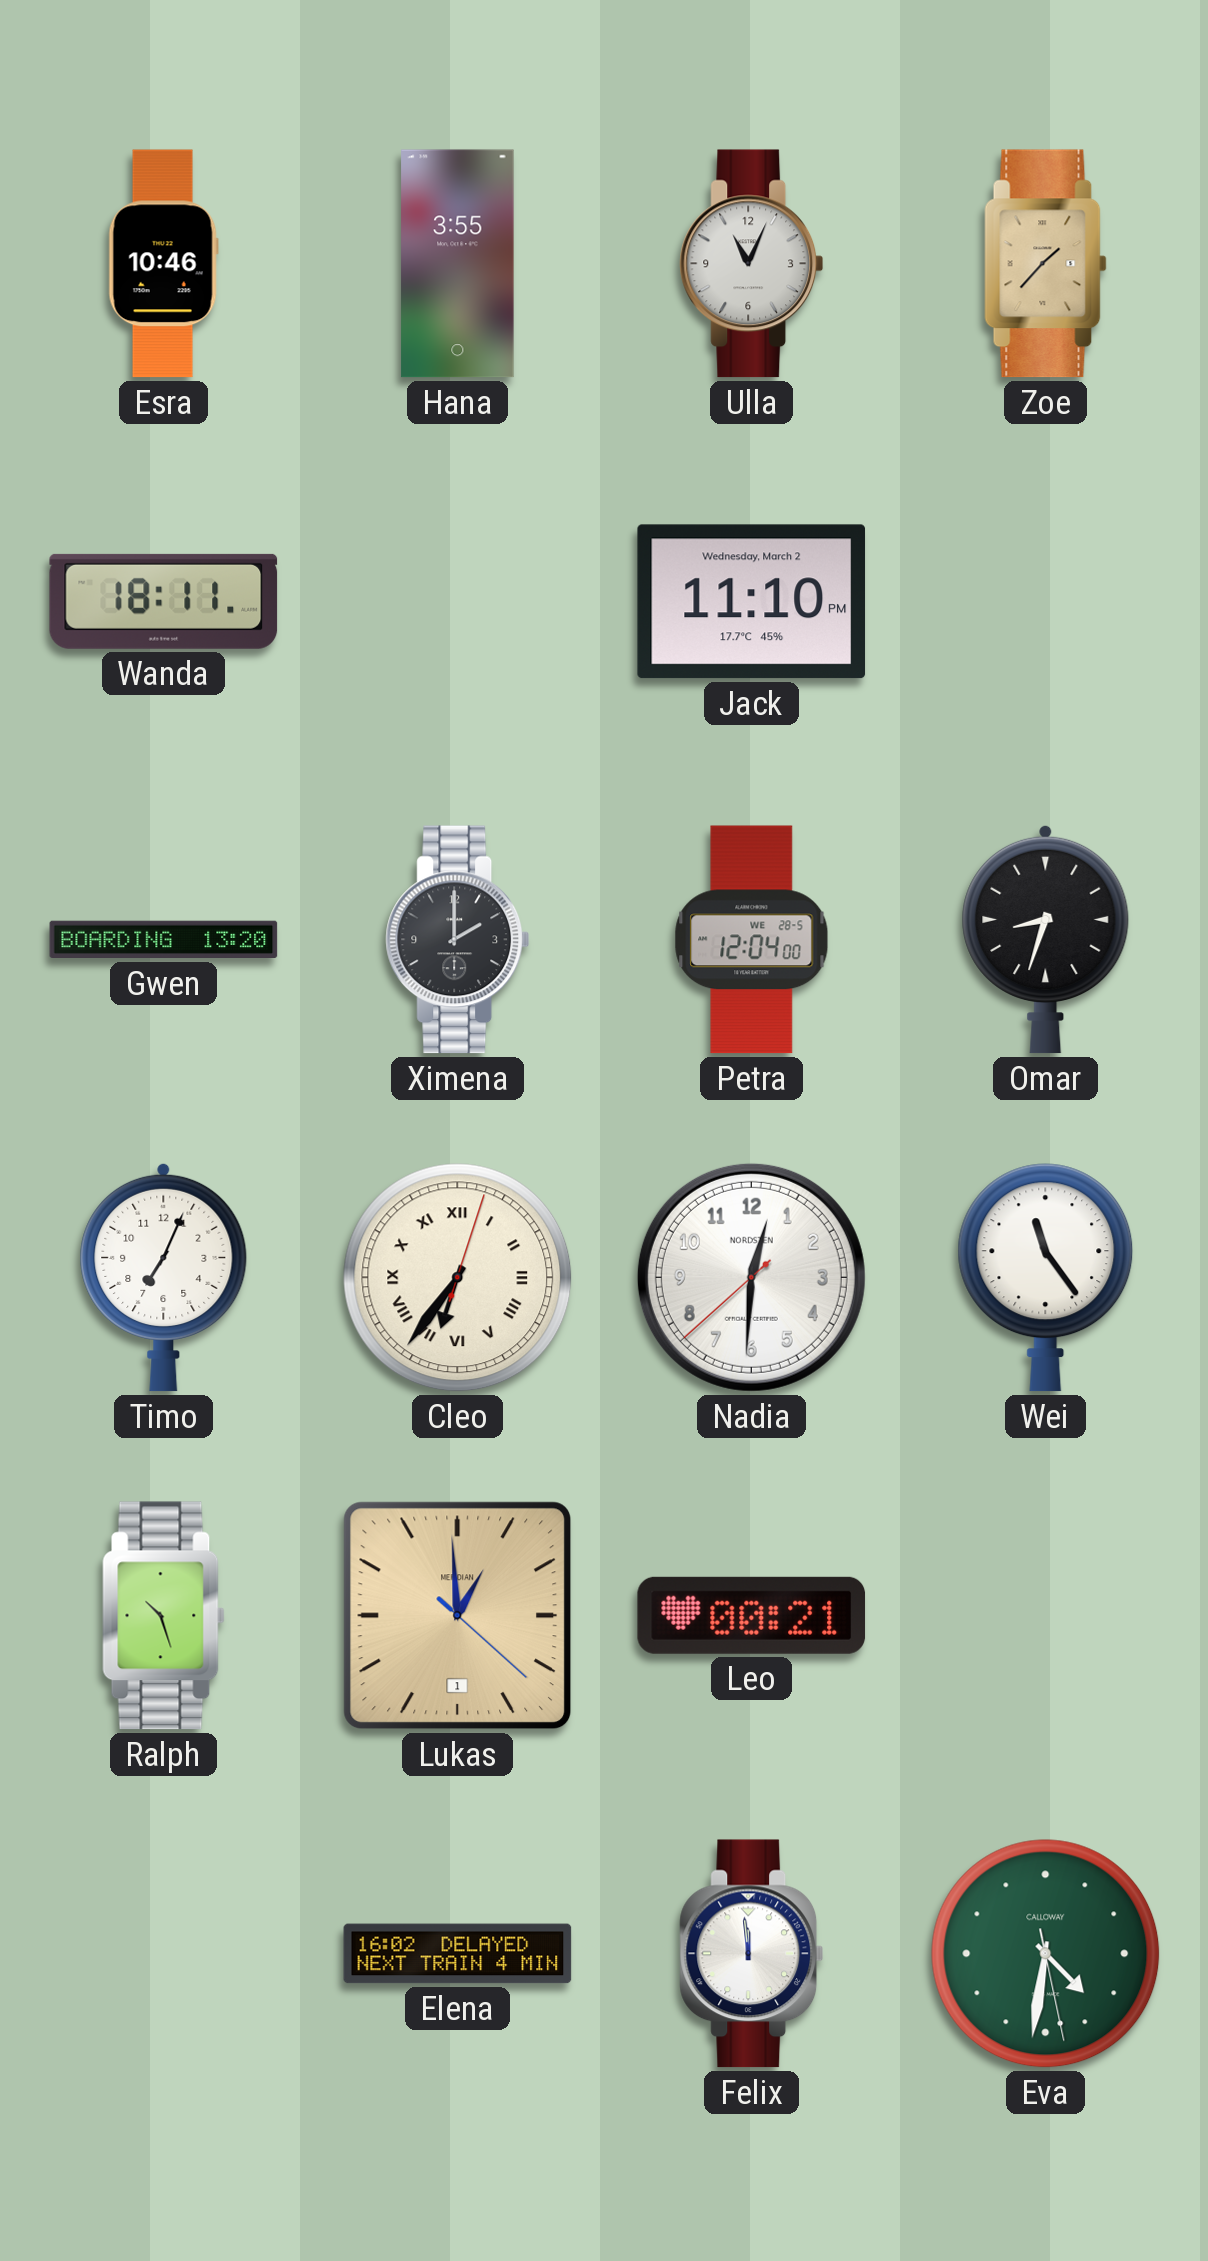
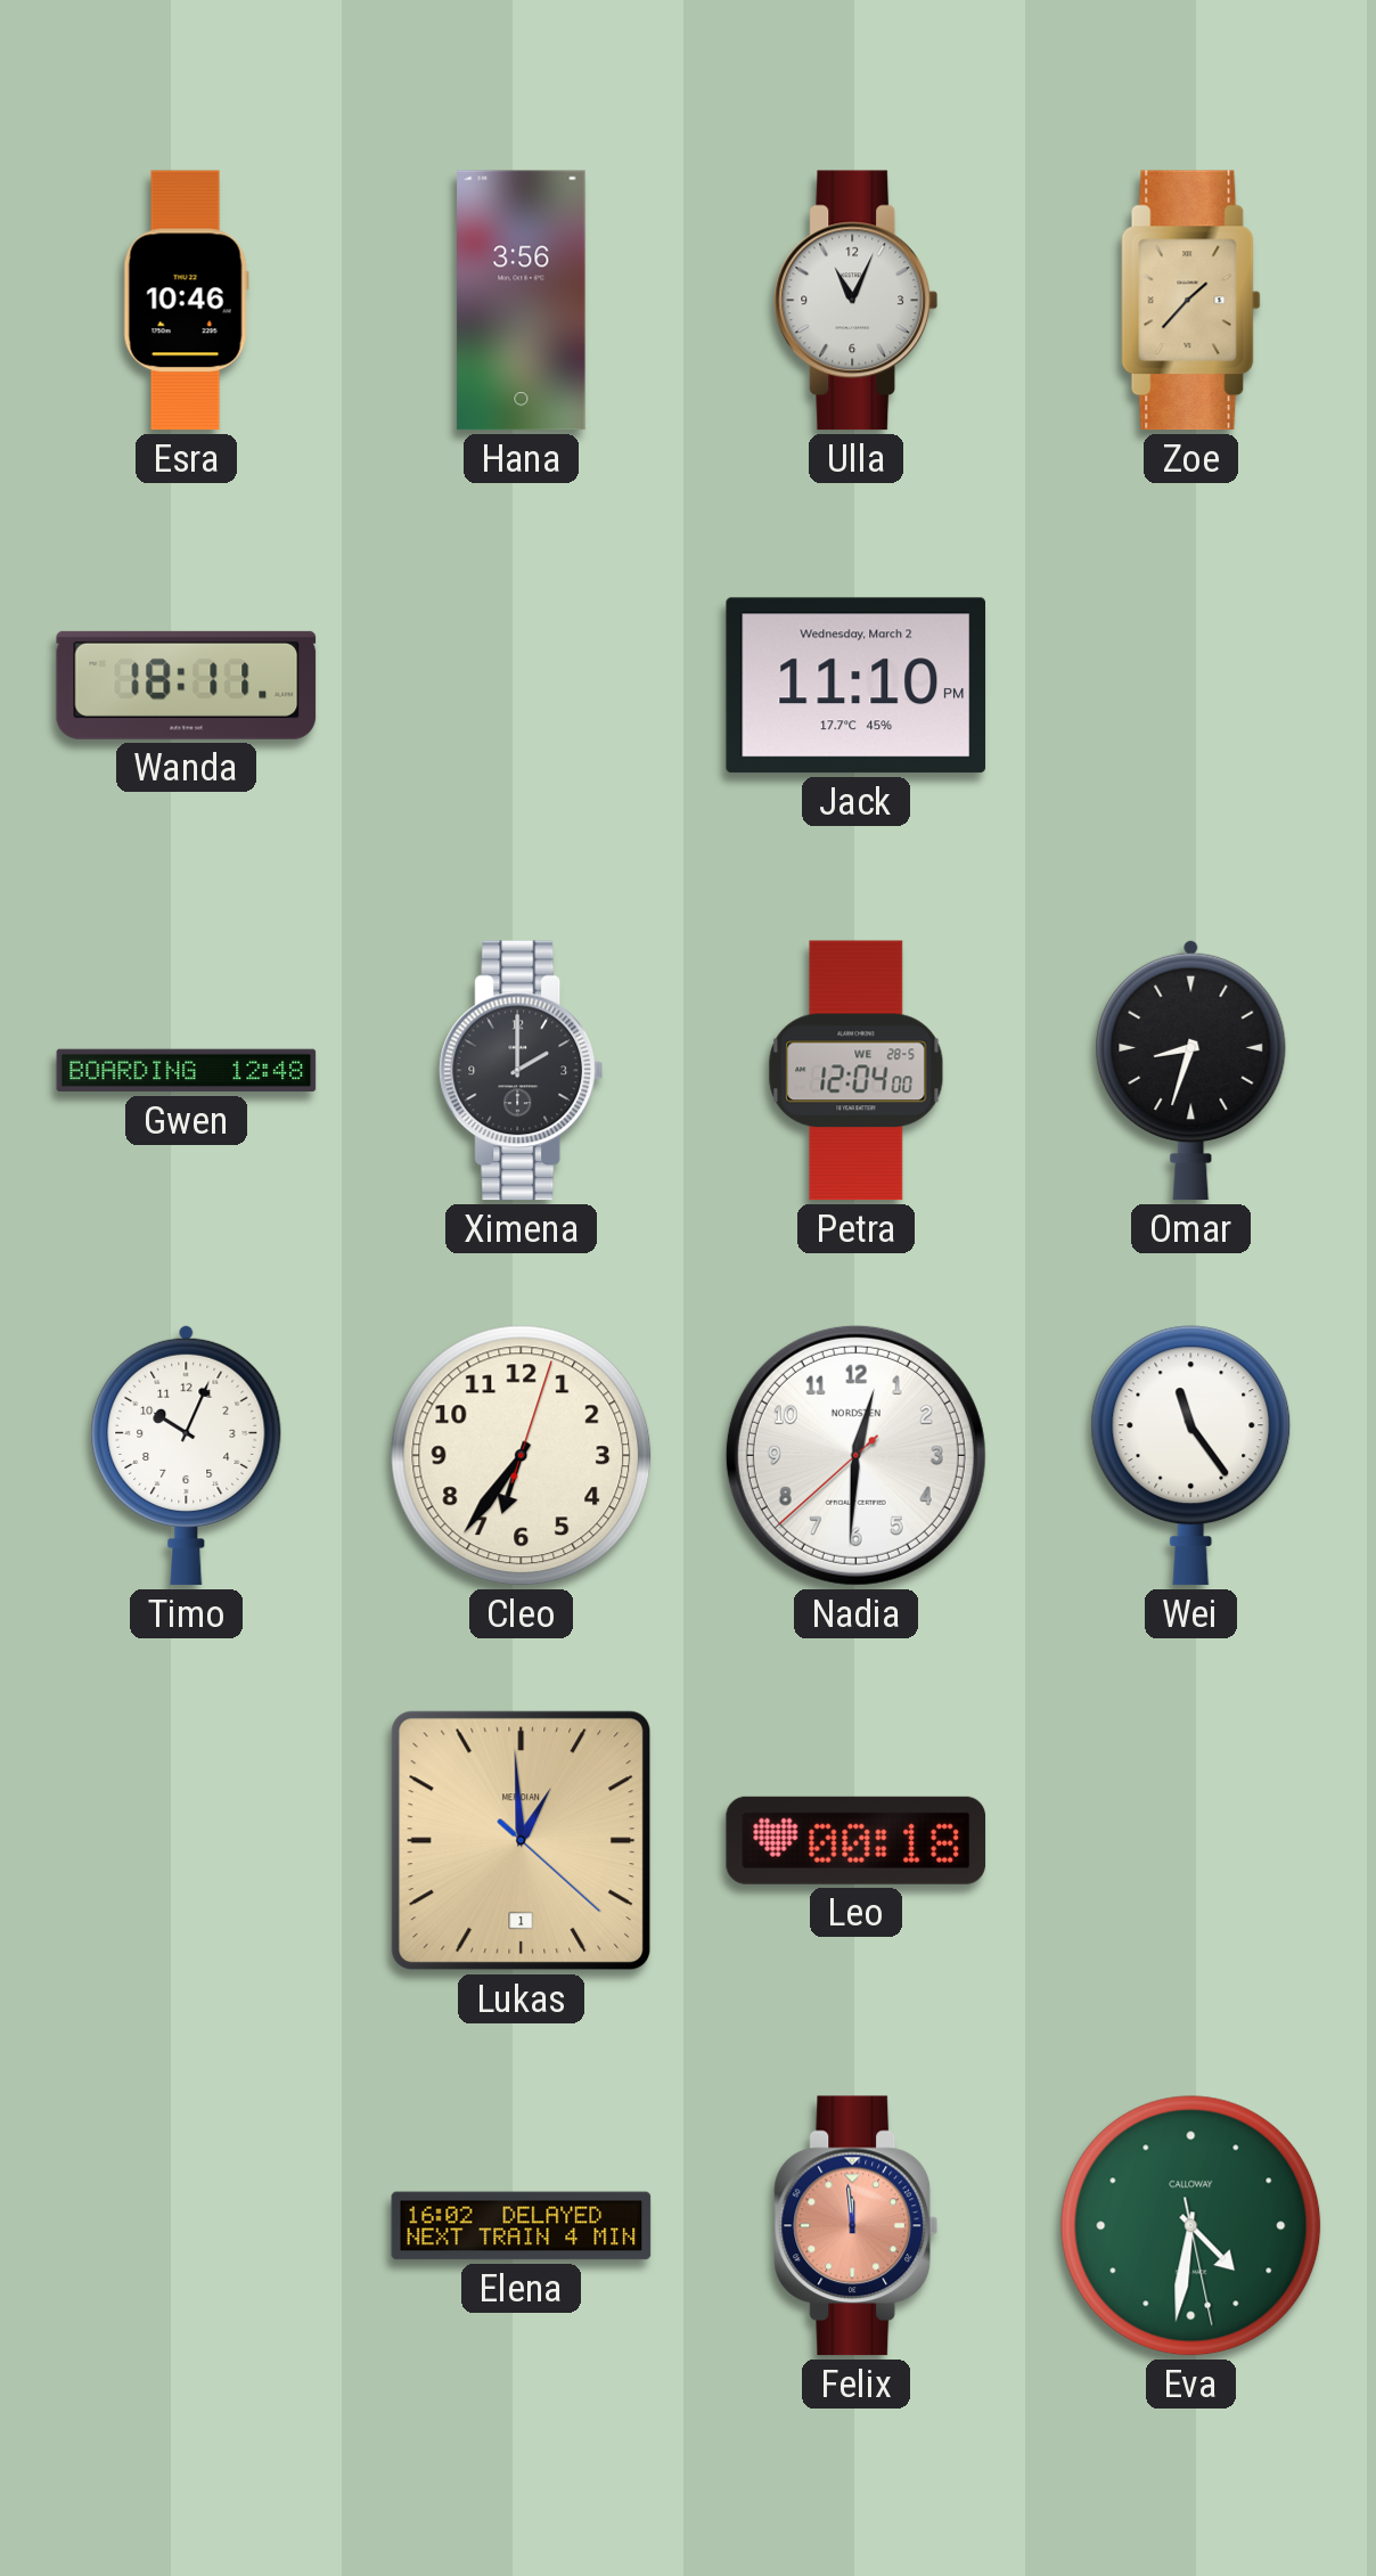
Hana: 3:55 -> 3:56 (522, 301)
Gwen: 13:20 -> 12:48 (187, 1071)
Timo: 7:04 -> 10:04 (187, 1455)
Cleo numerals: Roman -> Arabic (522, 1456)
Ralph: 10:27 -> none (164, 1616)
Leo: 00:21 -> 00:18 (857, 1840)
Felix dial: white -> salmon (857, 2226)
